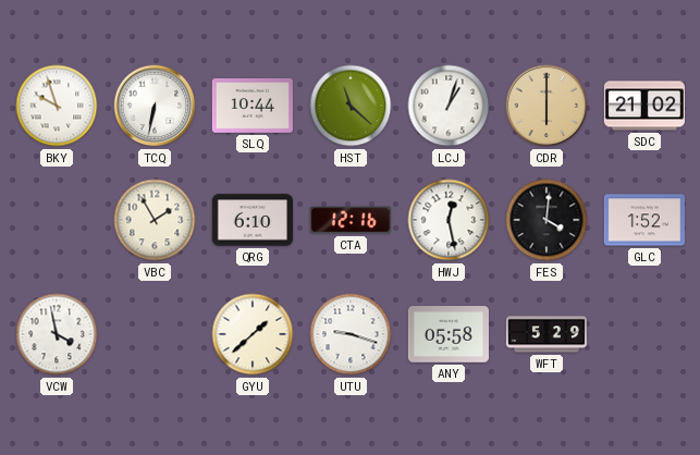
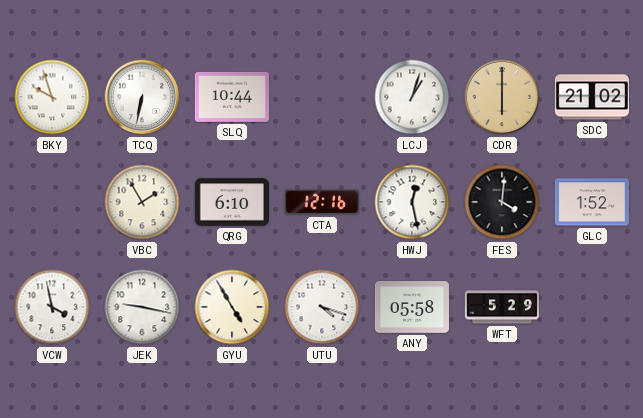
HST: 11:22 -> none (351, 106)
JEK: none -> 9:17 (142, 307)
GYU: 1:38 -> 4:55 (232, 307)
UTU: 9:18 -> 4:18 (322, 307)
